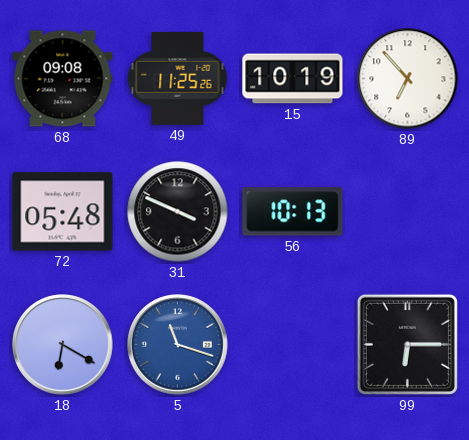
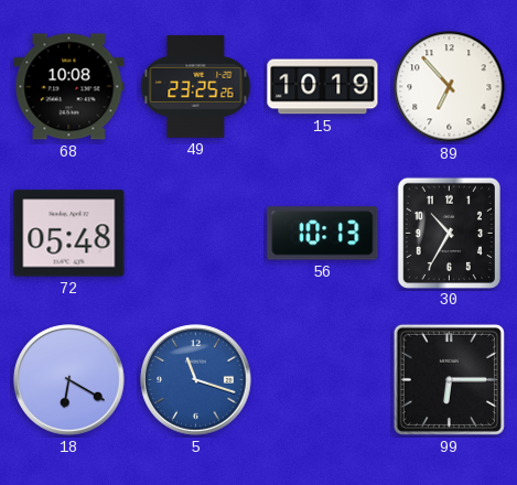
68: 09:08 -> 10:08 (69, 87)
49: 11:25 -> 23:25 (196, 86)
31: 3:49 -> none (178, 212)
30: none -> 10:35 (449, 233)
